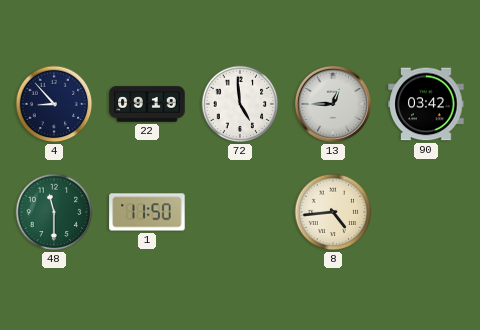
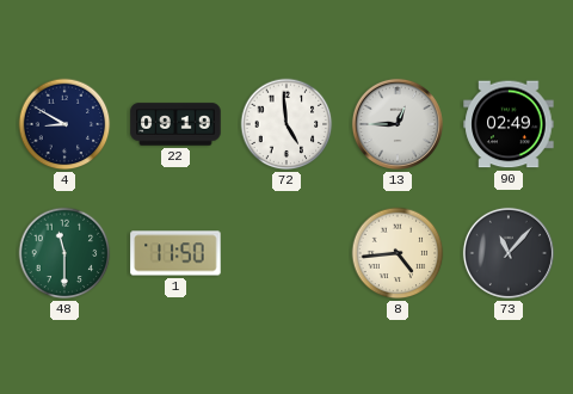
4: 8:53 -> 8:50 (64, 124)
90: 03:42 -> 02:49 (509, 124)
73: none -> 11:07 (509, 253)
